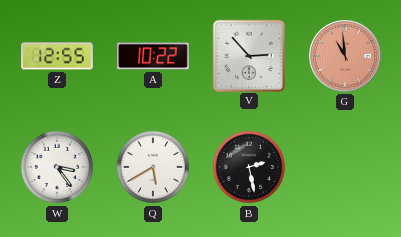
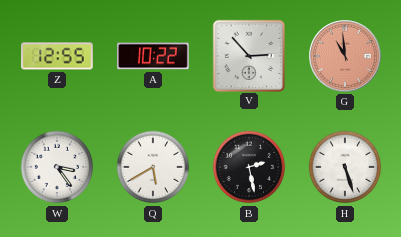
H: none -> 5:27 (345, 167)
